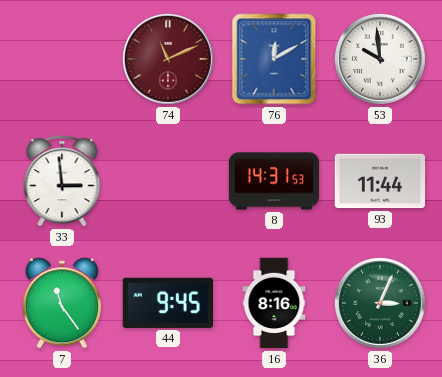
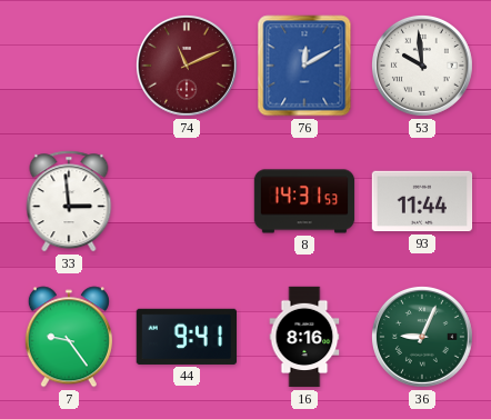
7: 11:24 -> 9:24 (69, 337)
44: 9:45 -> 9:41 (186, 337)
36: 3:04 -> 9:04 (422, 337)
